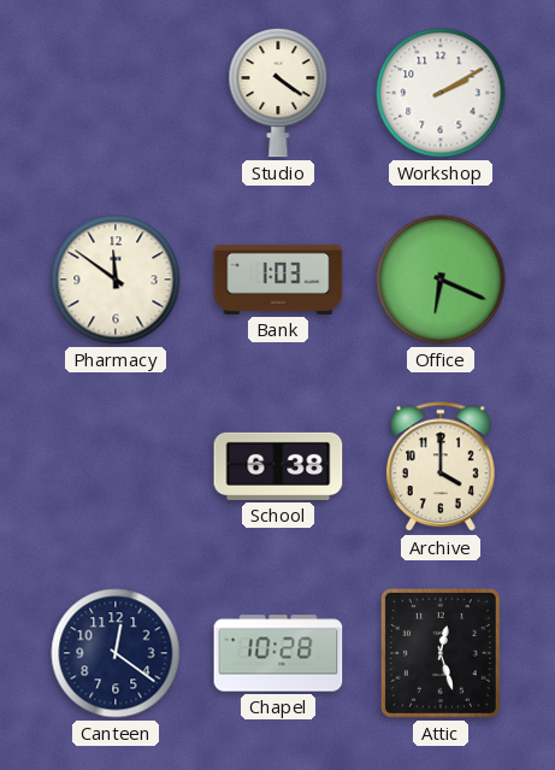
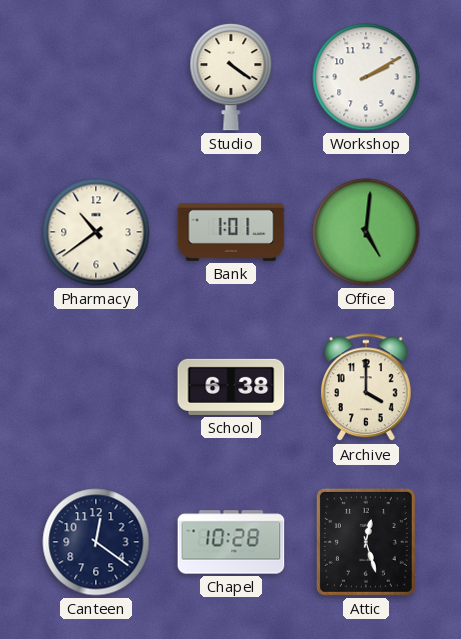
Pharmacy: 11:51 -> 10:39 (96, 232)
Bank: 1:03 -> 1:01 (231, 232)
Office: 6:19 -> 5:01 (366, 232)
